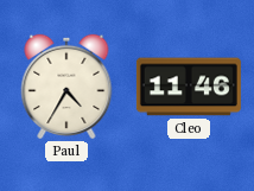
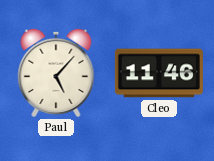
Paul: 4:35 -> 5:07 (56, 73)
